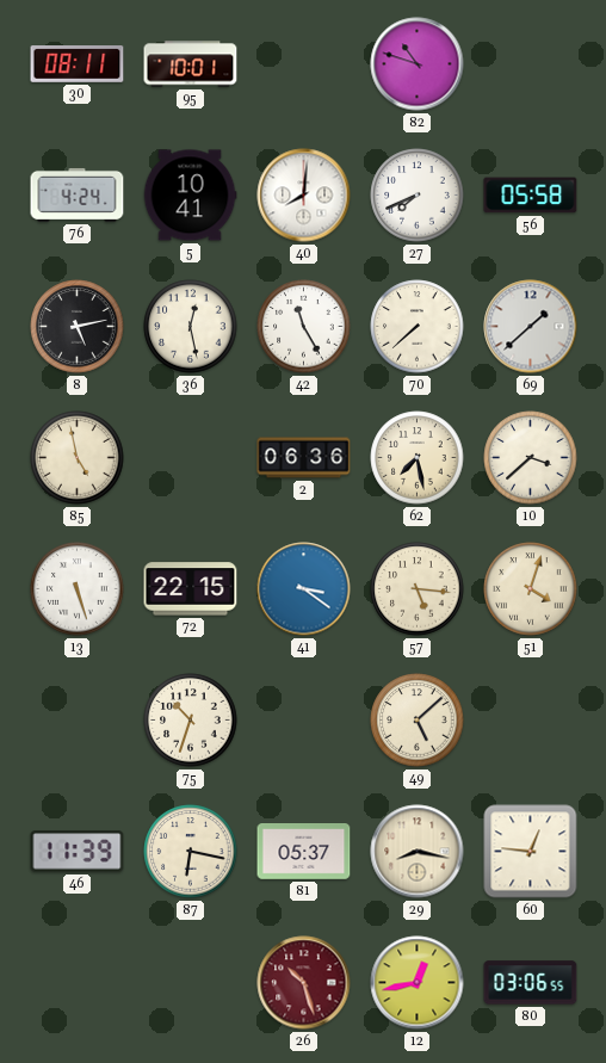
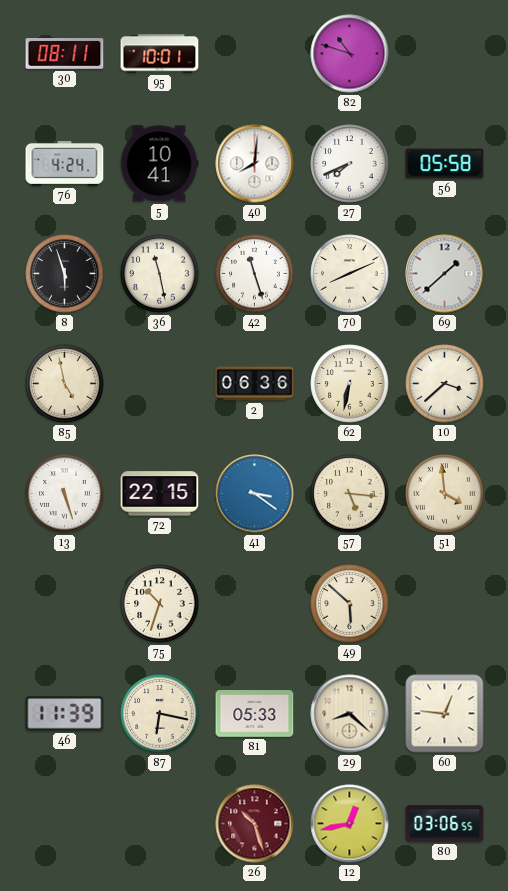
8: 5:13 -> 5:57 (65, 274)
36: 12:28 -> 11:28 (160, 274)
42: 11:25 -> 11:27 (255, 274)
70: 7:38 -> 8:11 (350, 274)
62: 7:28 -> 6:32 (350, 384)
51: 4:03 -> 3:59 (445, 494)
49: 5:08 -> 5:52 (350, 604)
81: 05:37 -> 05:33 (255, 714)
29: 8:17 -> 8:22 (350, 714)
